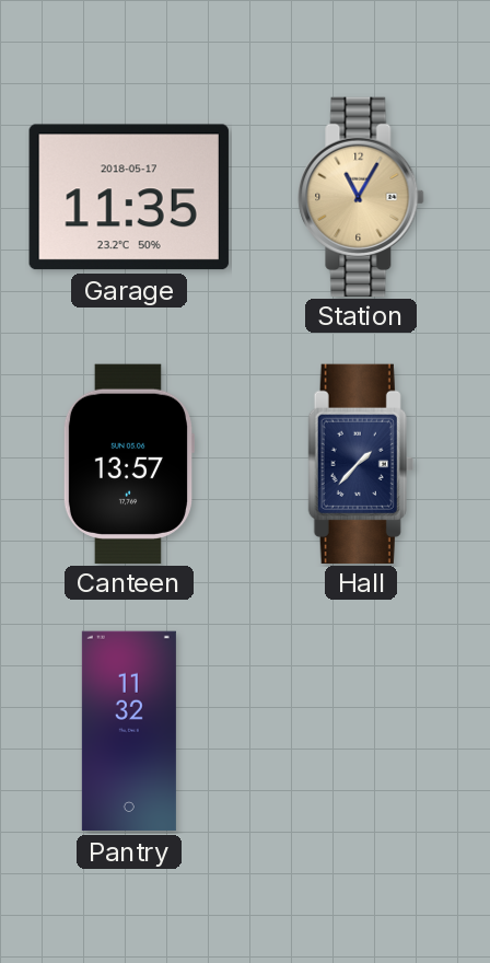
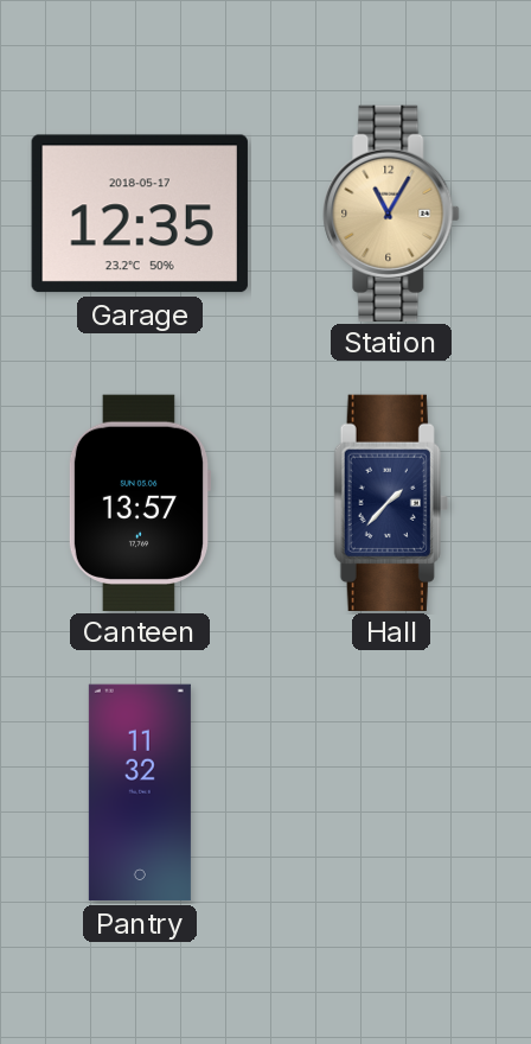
Garage: 11:35 -> 12:35 (140, 214)
